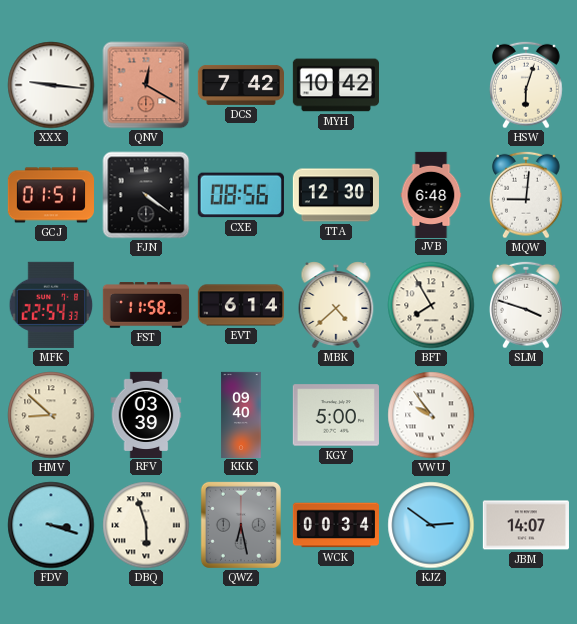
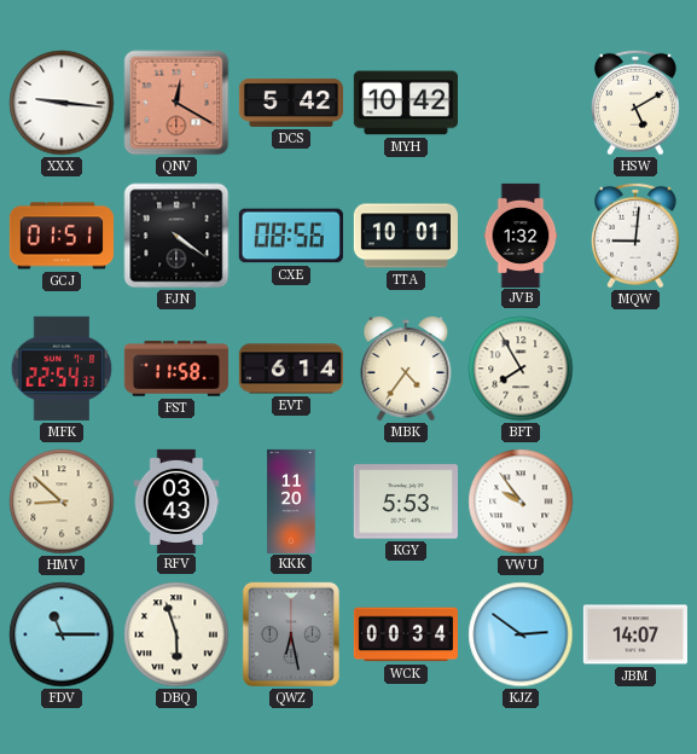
DCS: 7:42 -> 5:42 (290, 103)
HSW: 6:03 -> 5:10 (637, 103)
TTA: 12:30 -> 10:01 (406, 236)
JVB: 6:48 -> 1:32 (521, 234)
MBK: 4:38 -> 4:36 (406, 369)
SLM: 3:48 -> none (527, 305)
RFV: 03:39 -> 03:43 (176, 500)
KKK: 09:40 -> 11:20 (291, 500)
KGY: 5:00 -> 5:53 (406, 501)
FDV: 3:18 -> 11:15 (62, 634)
